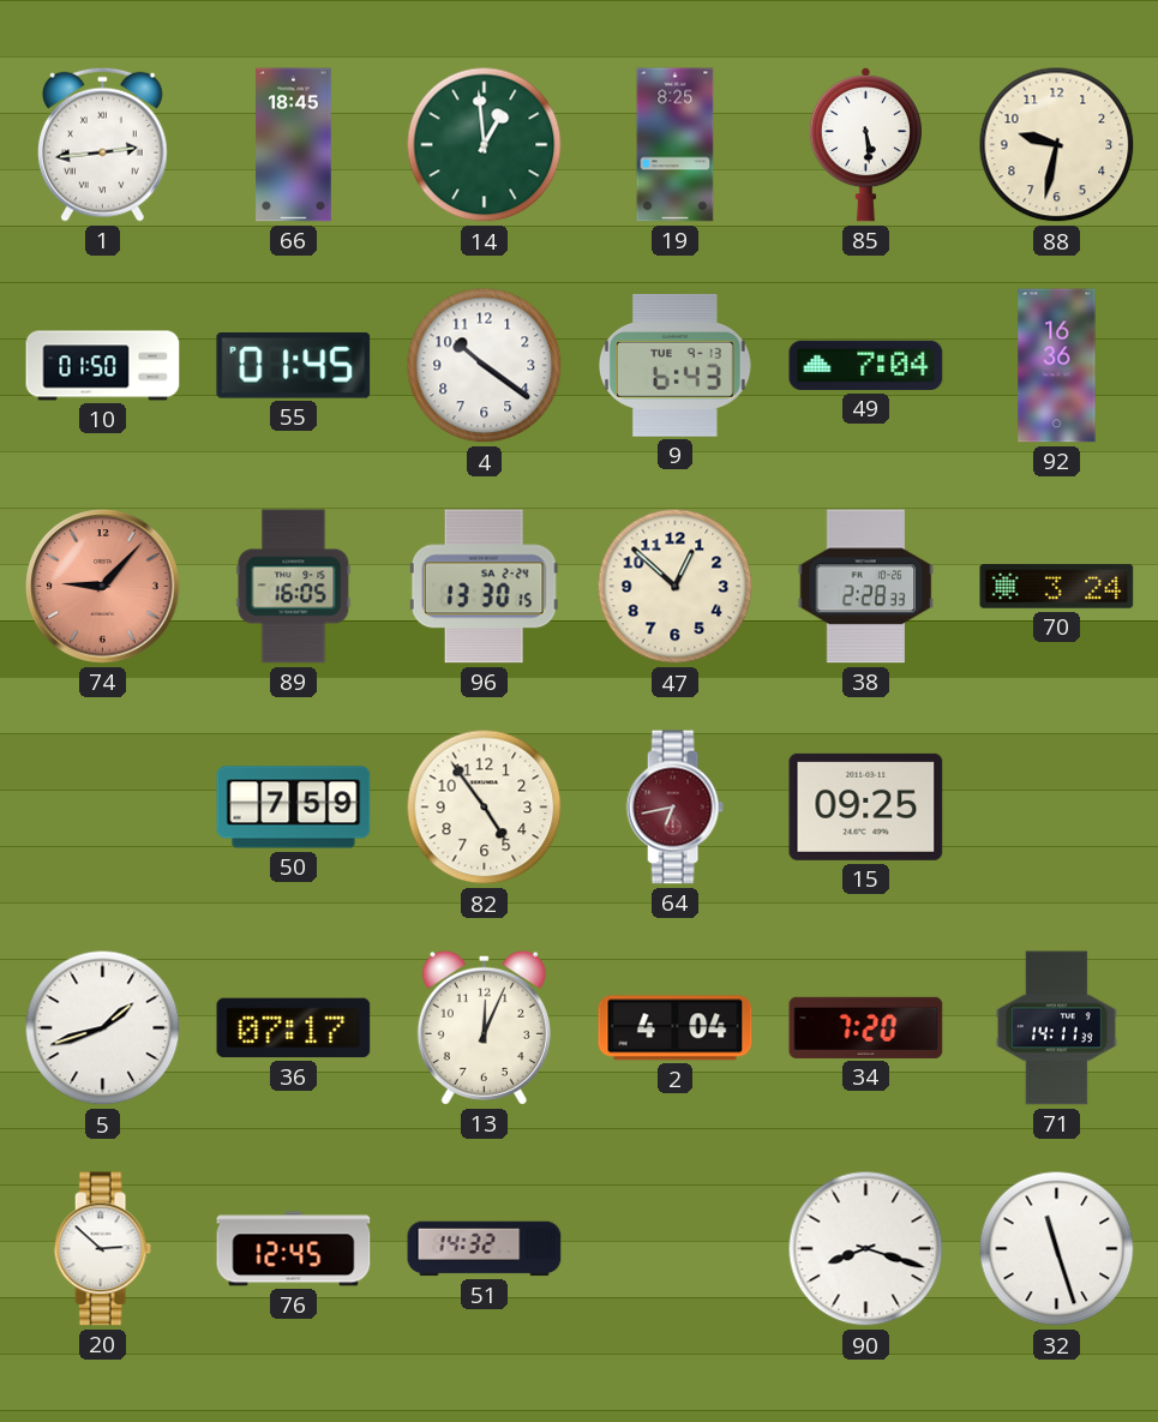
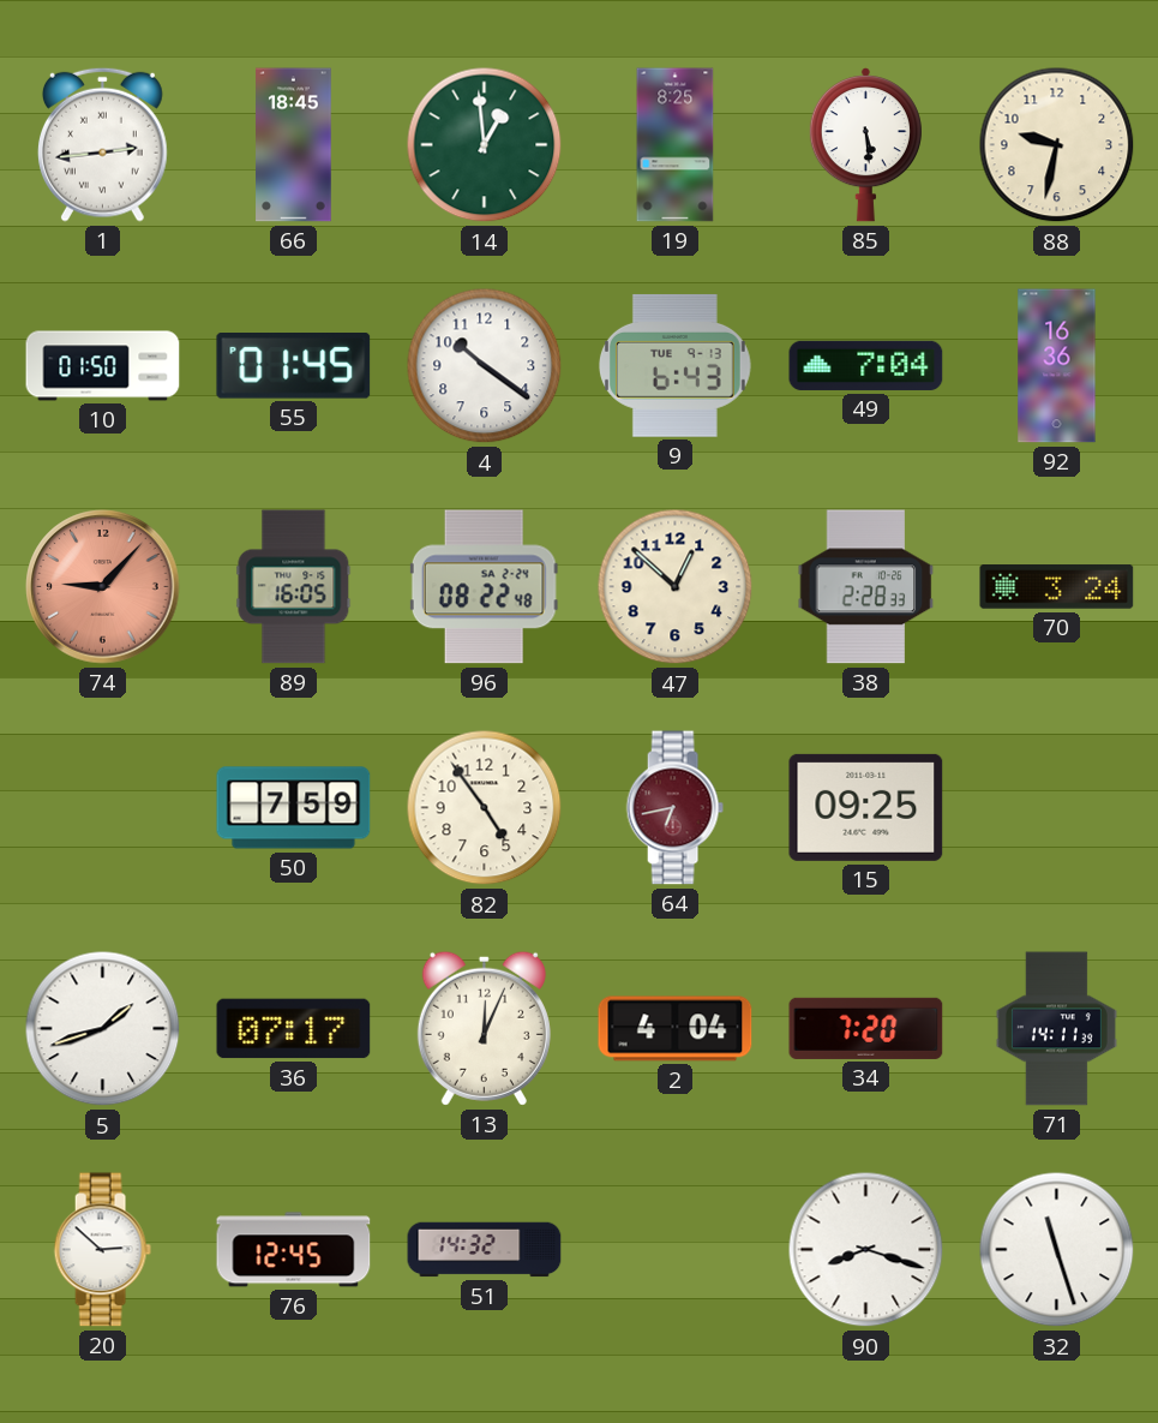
96: 13:30 -> 08:22 (484, 587)
